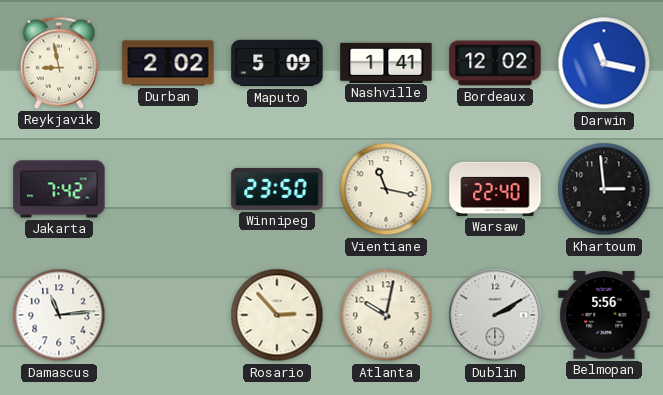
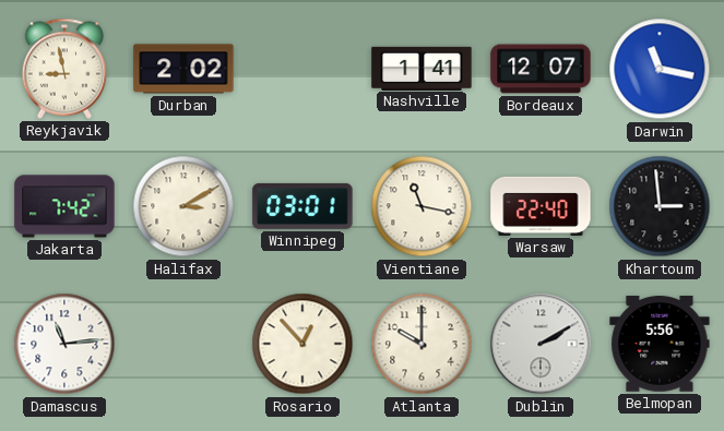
Maputo: 5:09 -> none (277, 63)
Bordeaux: 12:02 -> 12:07 (541, 69)
Halifax: none -> 3:10 (183, 206)
Winnipeg: 23:50 -> 03:01 (302, 206)
Rosario: 2:53 -> 12:53 (302, 344)
Atlanta: 10:02 -> 10:00 (422, 344)
